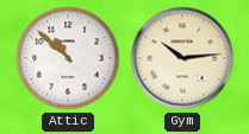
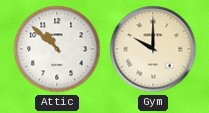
Gym: 10:14 -> 10:00 (153, 49)
